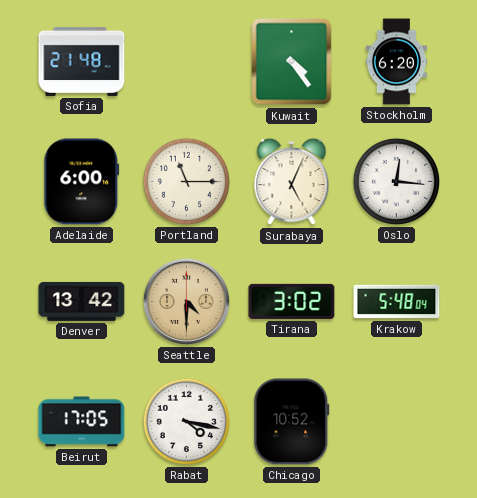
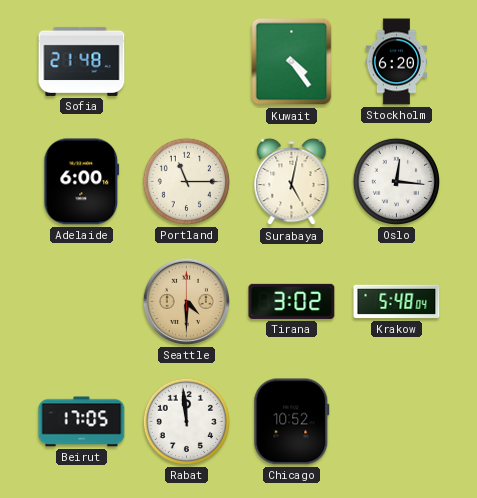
Surabaya: 5:04 -> 5:02 (292, 182)
Denver: 13:42 -> none (82, 301)
Rabat: 4:17 -> 11:59 (186, 421)
